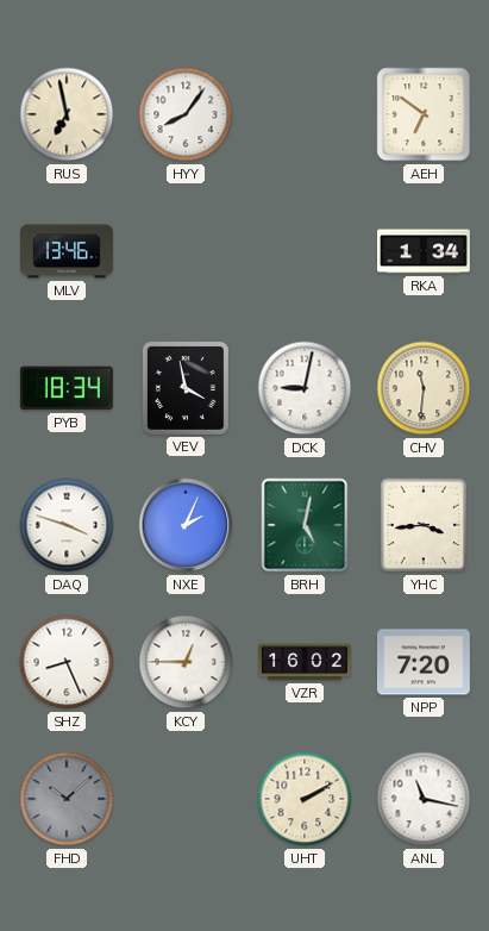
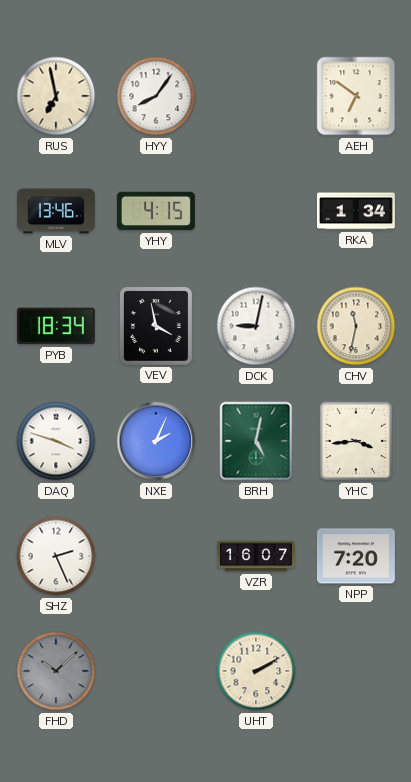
YHY: none -> 4:15 (156, 211)
CHV: 11:31 -> 11:32 (356, 326)
SHZ: 8:26 -> 2:26 (56, 556)
KCY: 12:45 -> none (186, 662)
VZR: 16:02 -> 16:07 (257, 556)
ANL: 11:17 -> none (424, 799)
